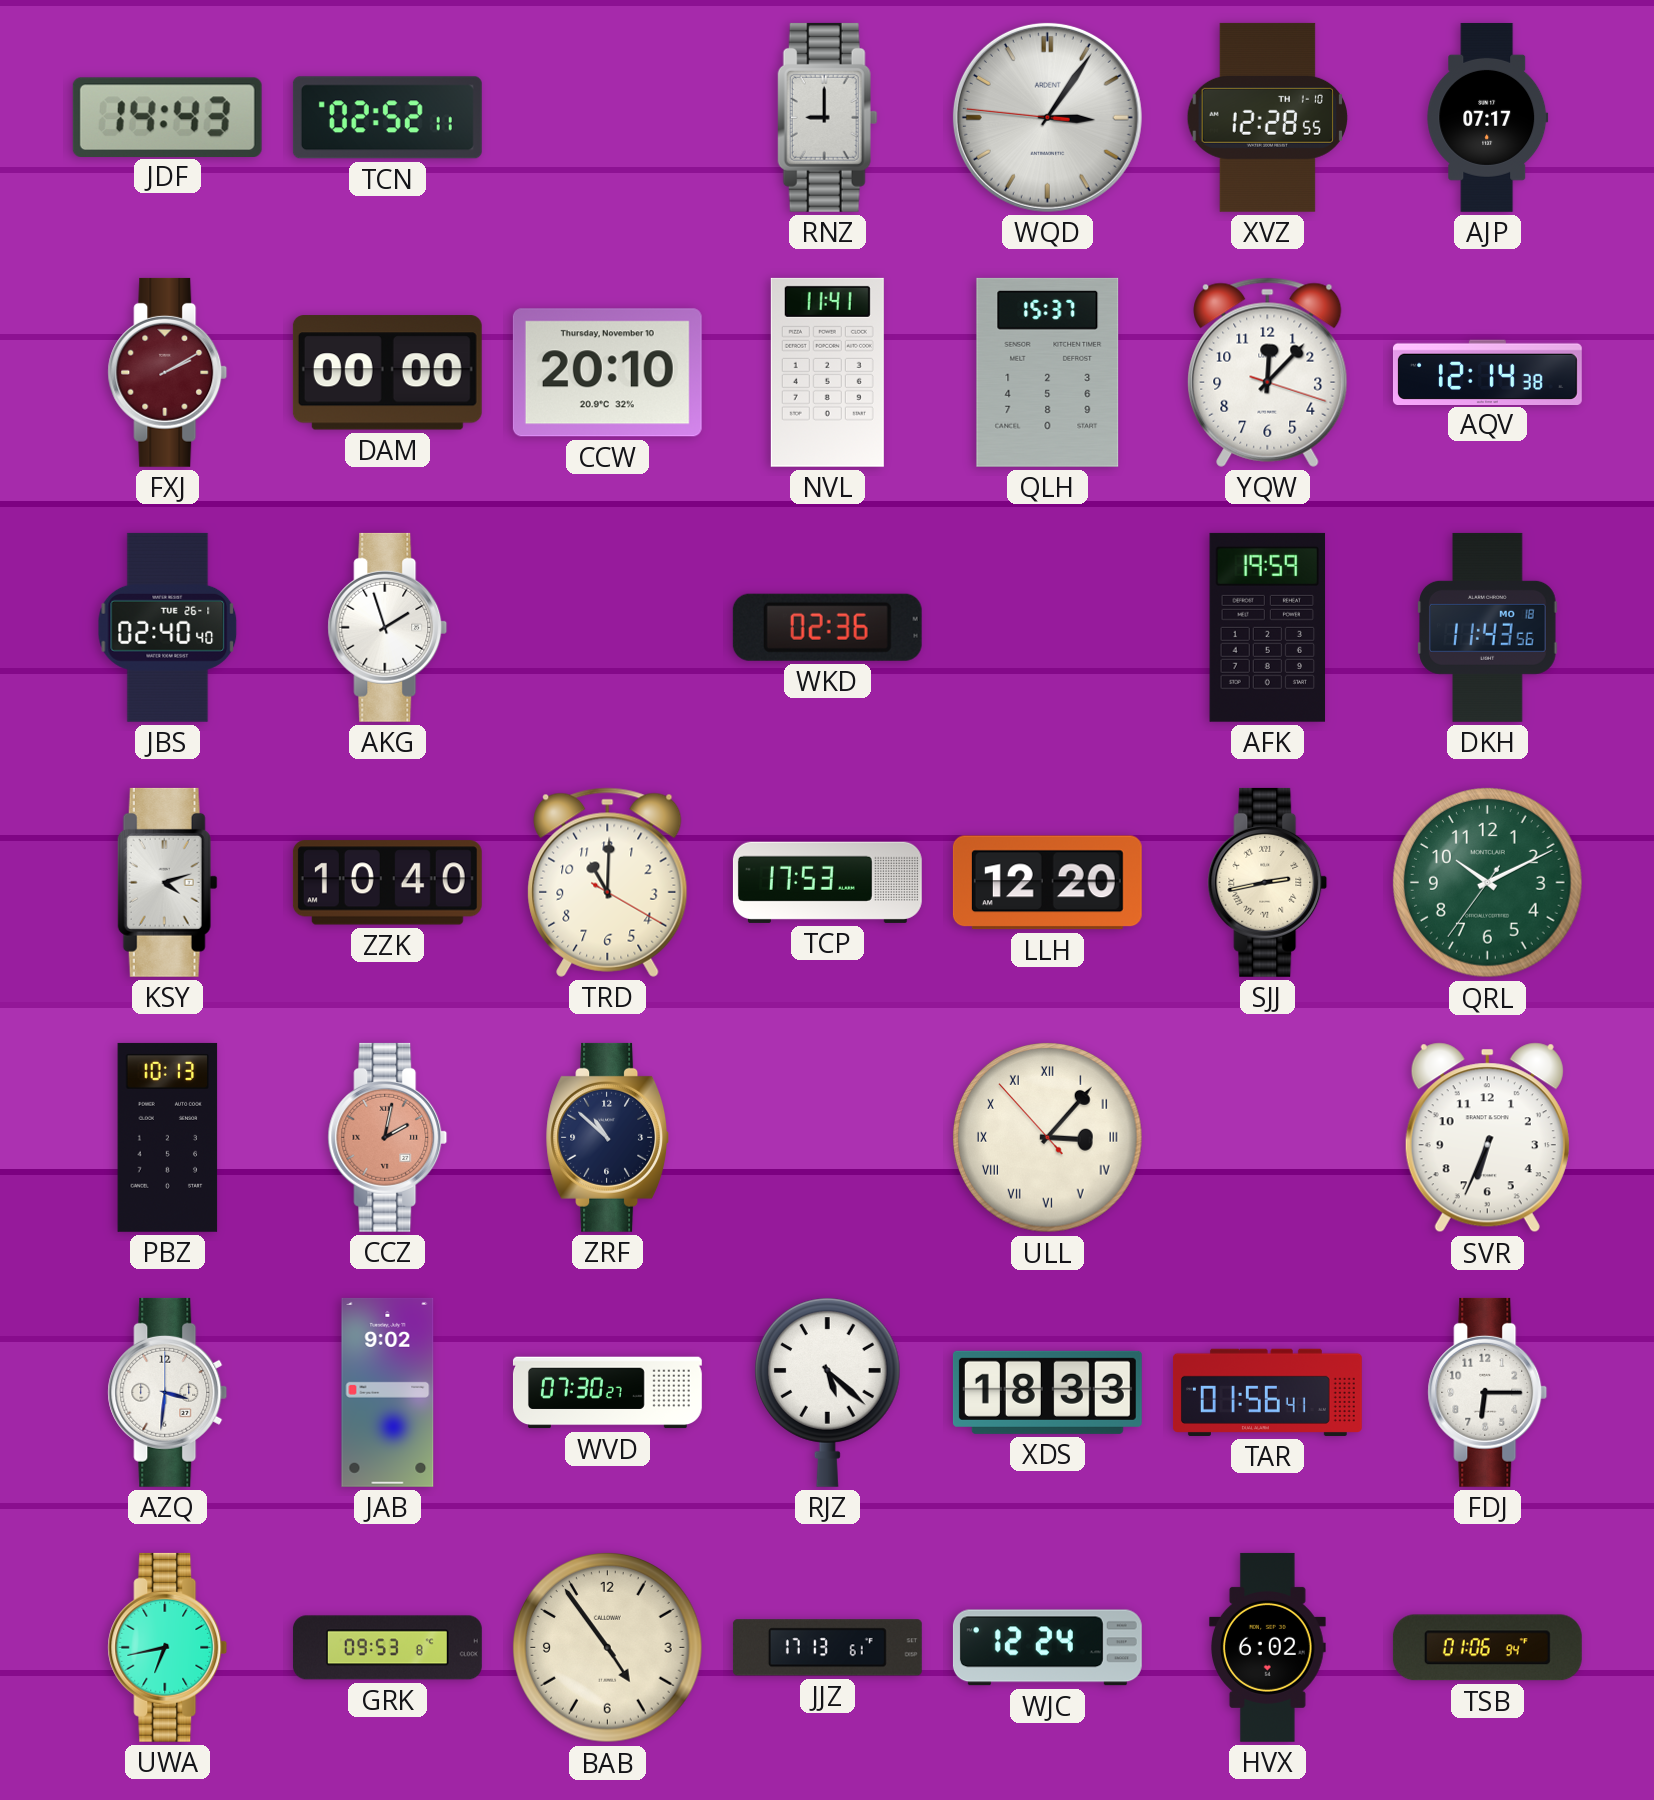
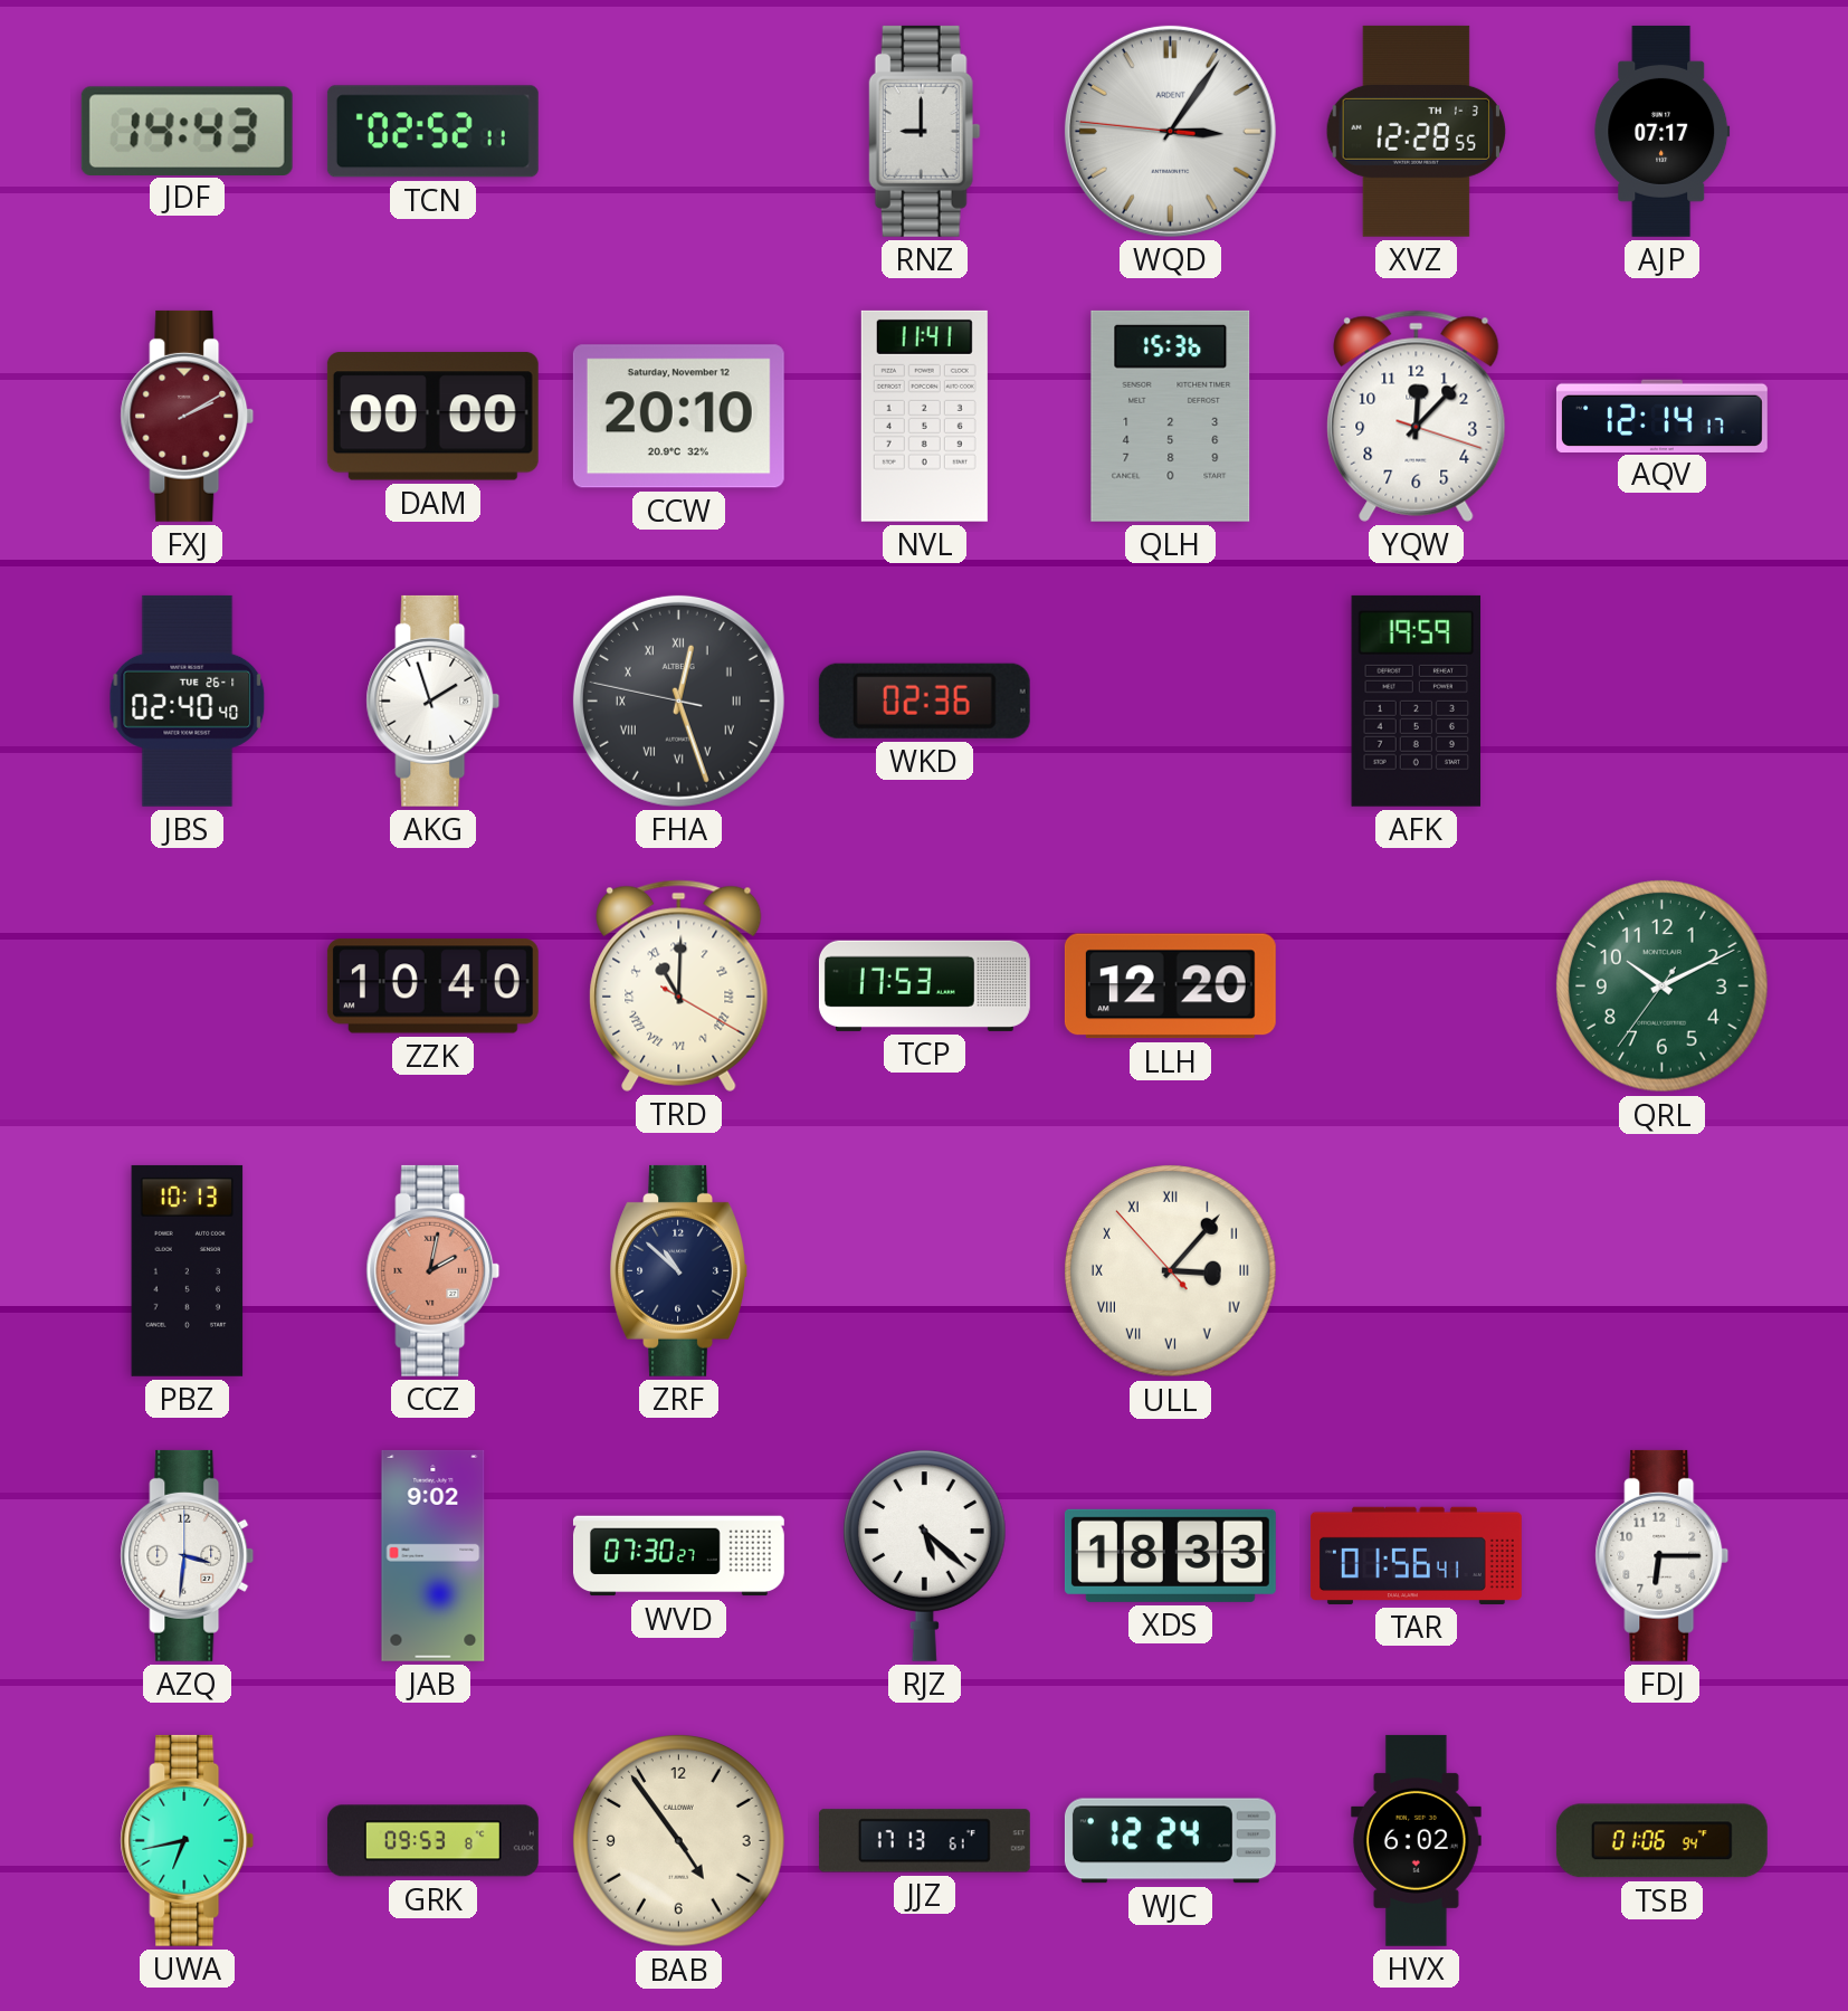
XVZ date: TH 1-10 -> TH 1-3 (1416, 131)
CCW date: Thursday, November 10 -> Saturday, November 12 (678, 417)
QLH: 15:37 -> 15:36 (1171, 416)
AQV: 12:14:38 -> 12:14:17 (1661, 416)
FHA: none -> 12:26 (678, 700)
DKH: 11:43 -> none (1488, 627)
KSY: 4:12 -> none (167, 882)
TRD numerals: Arabic -> Roman (679, 985)
SJJ: 2:43 -> none (1268, 882)
SVR: 6:34 -> none (1487, 1138)
